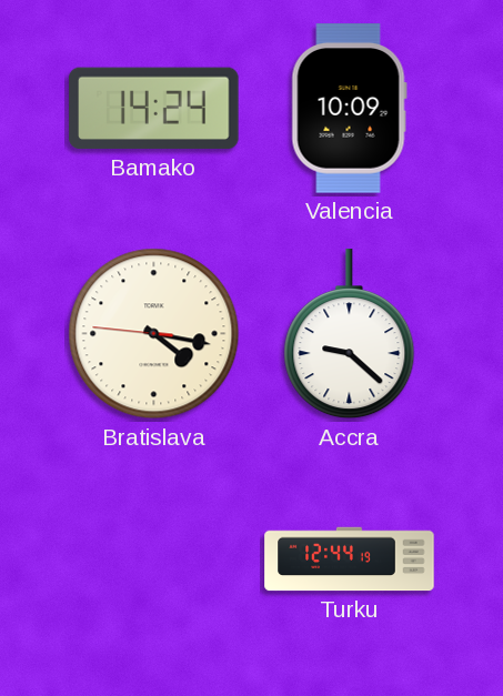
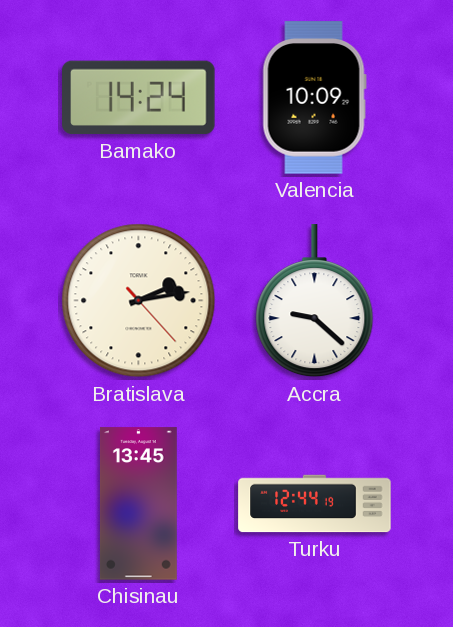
Bratislava: 4:16 -> 2:13 (139, 301)
Chisinau: none -> 13:45 (138, 504)
